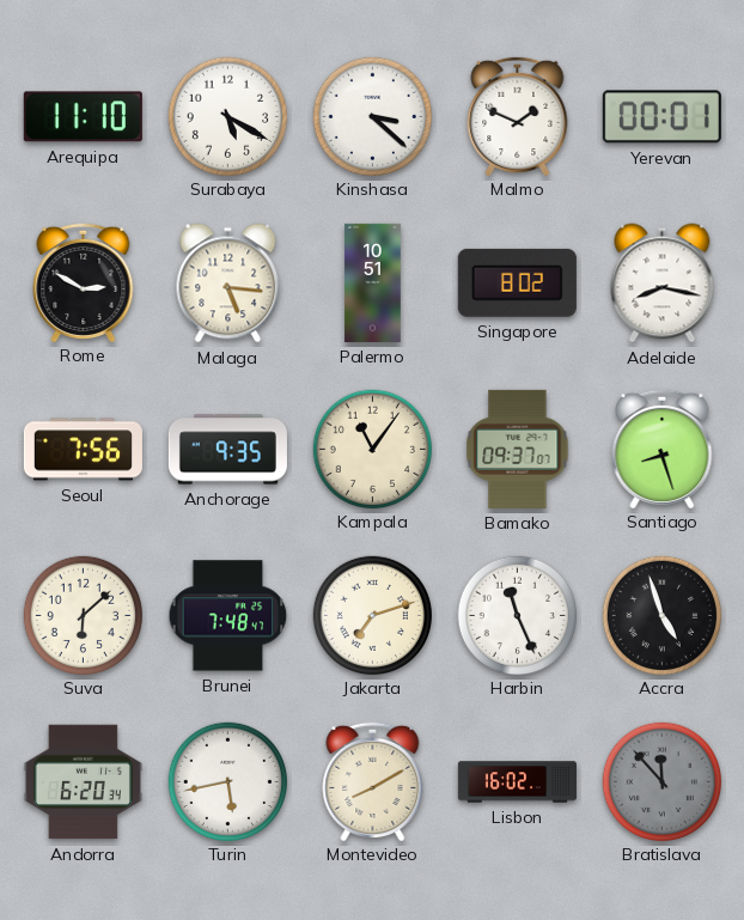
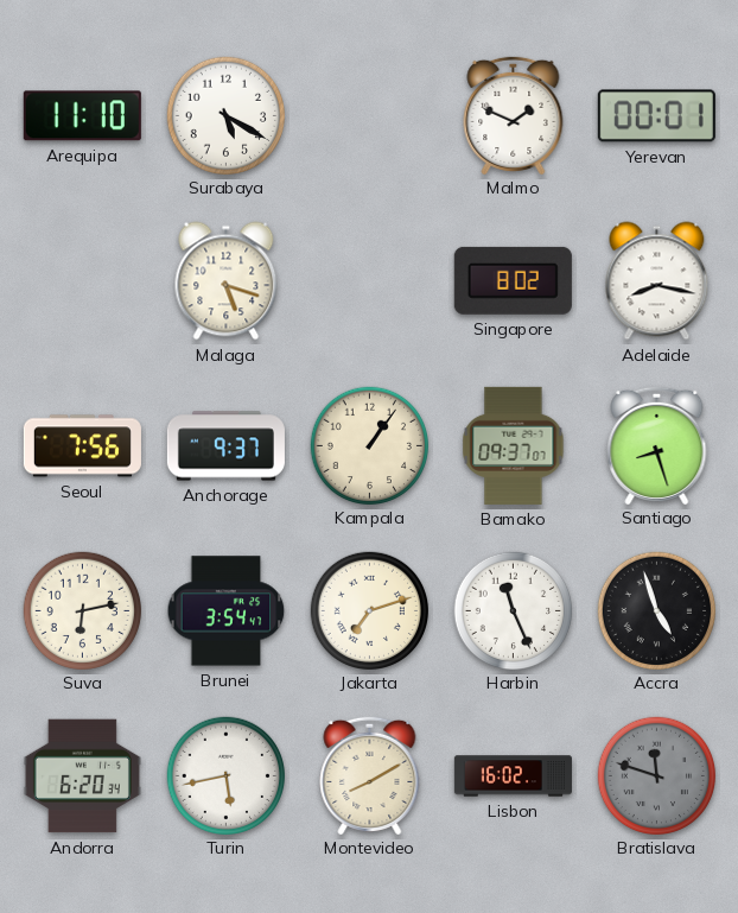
Kinshasa: 3:22 -> none (372, 116)
Rome: 2:50 -> none (84, 281)
Malaga: 5:16 -> 5:18 (227, 281)
Palermo: 10:51 -> none (373, 282)
Anchorage: 9:35 -> 9:37 (225, 446)
Kampala: 11:06 -> 1:06 (369, 445)
Suva: 6:08 -> 6:13 (82, 610)
Brunei: 7:48 -> 3:54 (227, 611)
Bratislava: 11:53 -> 11:48 (656, 775)
